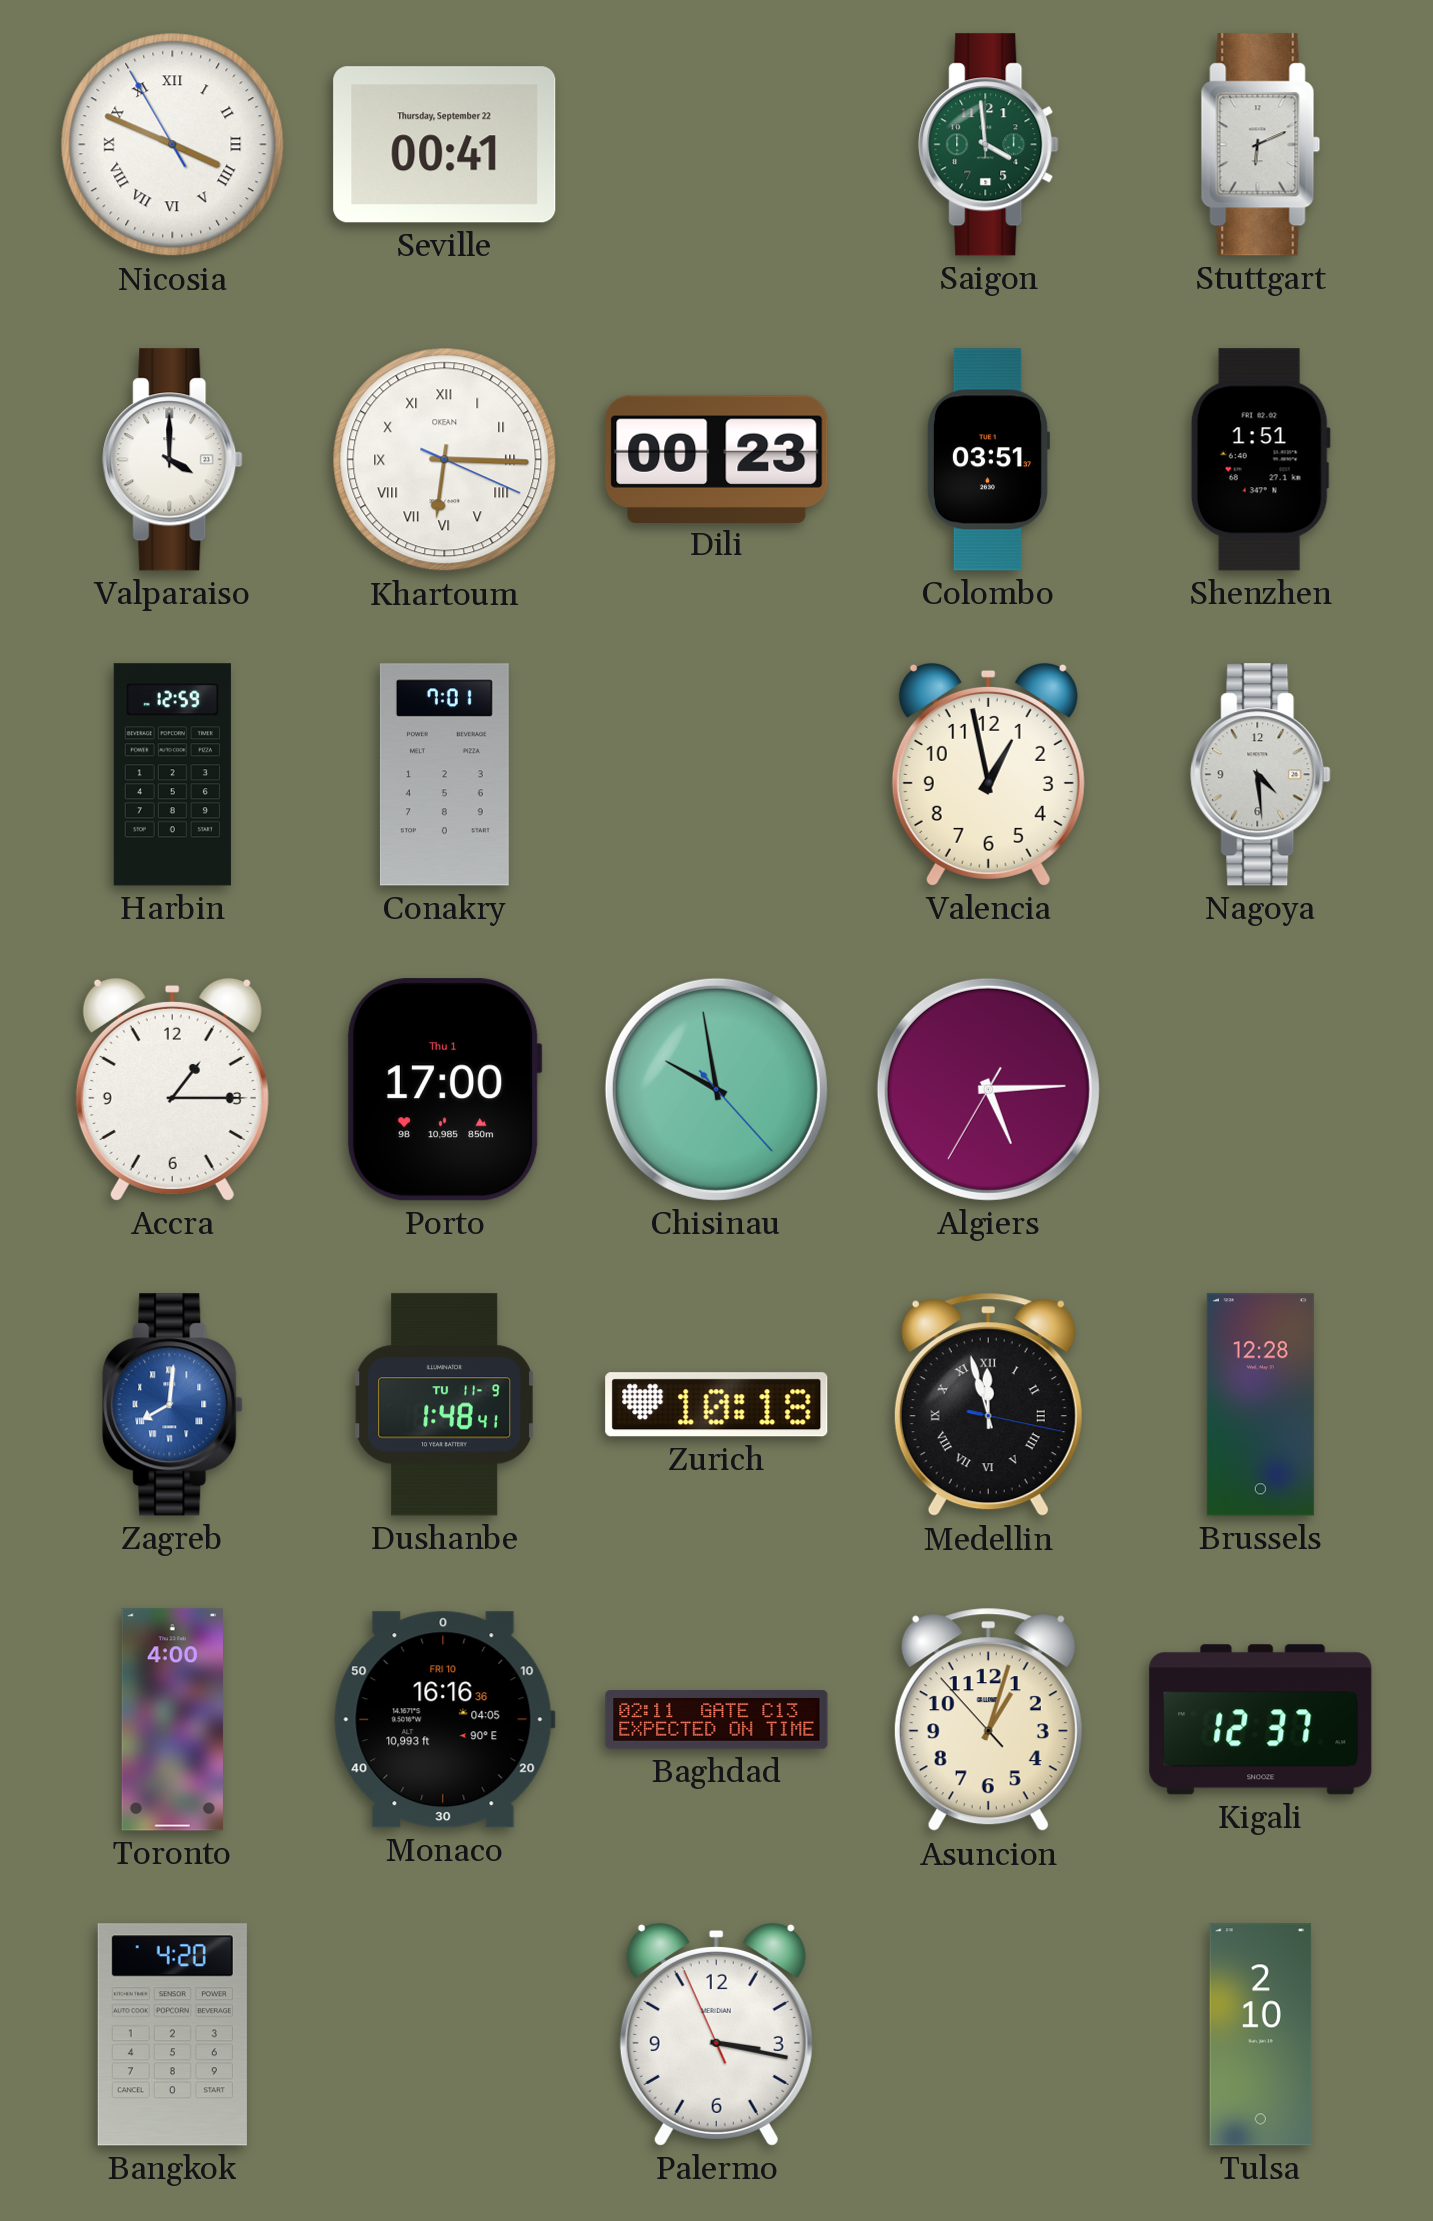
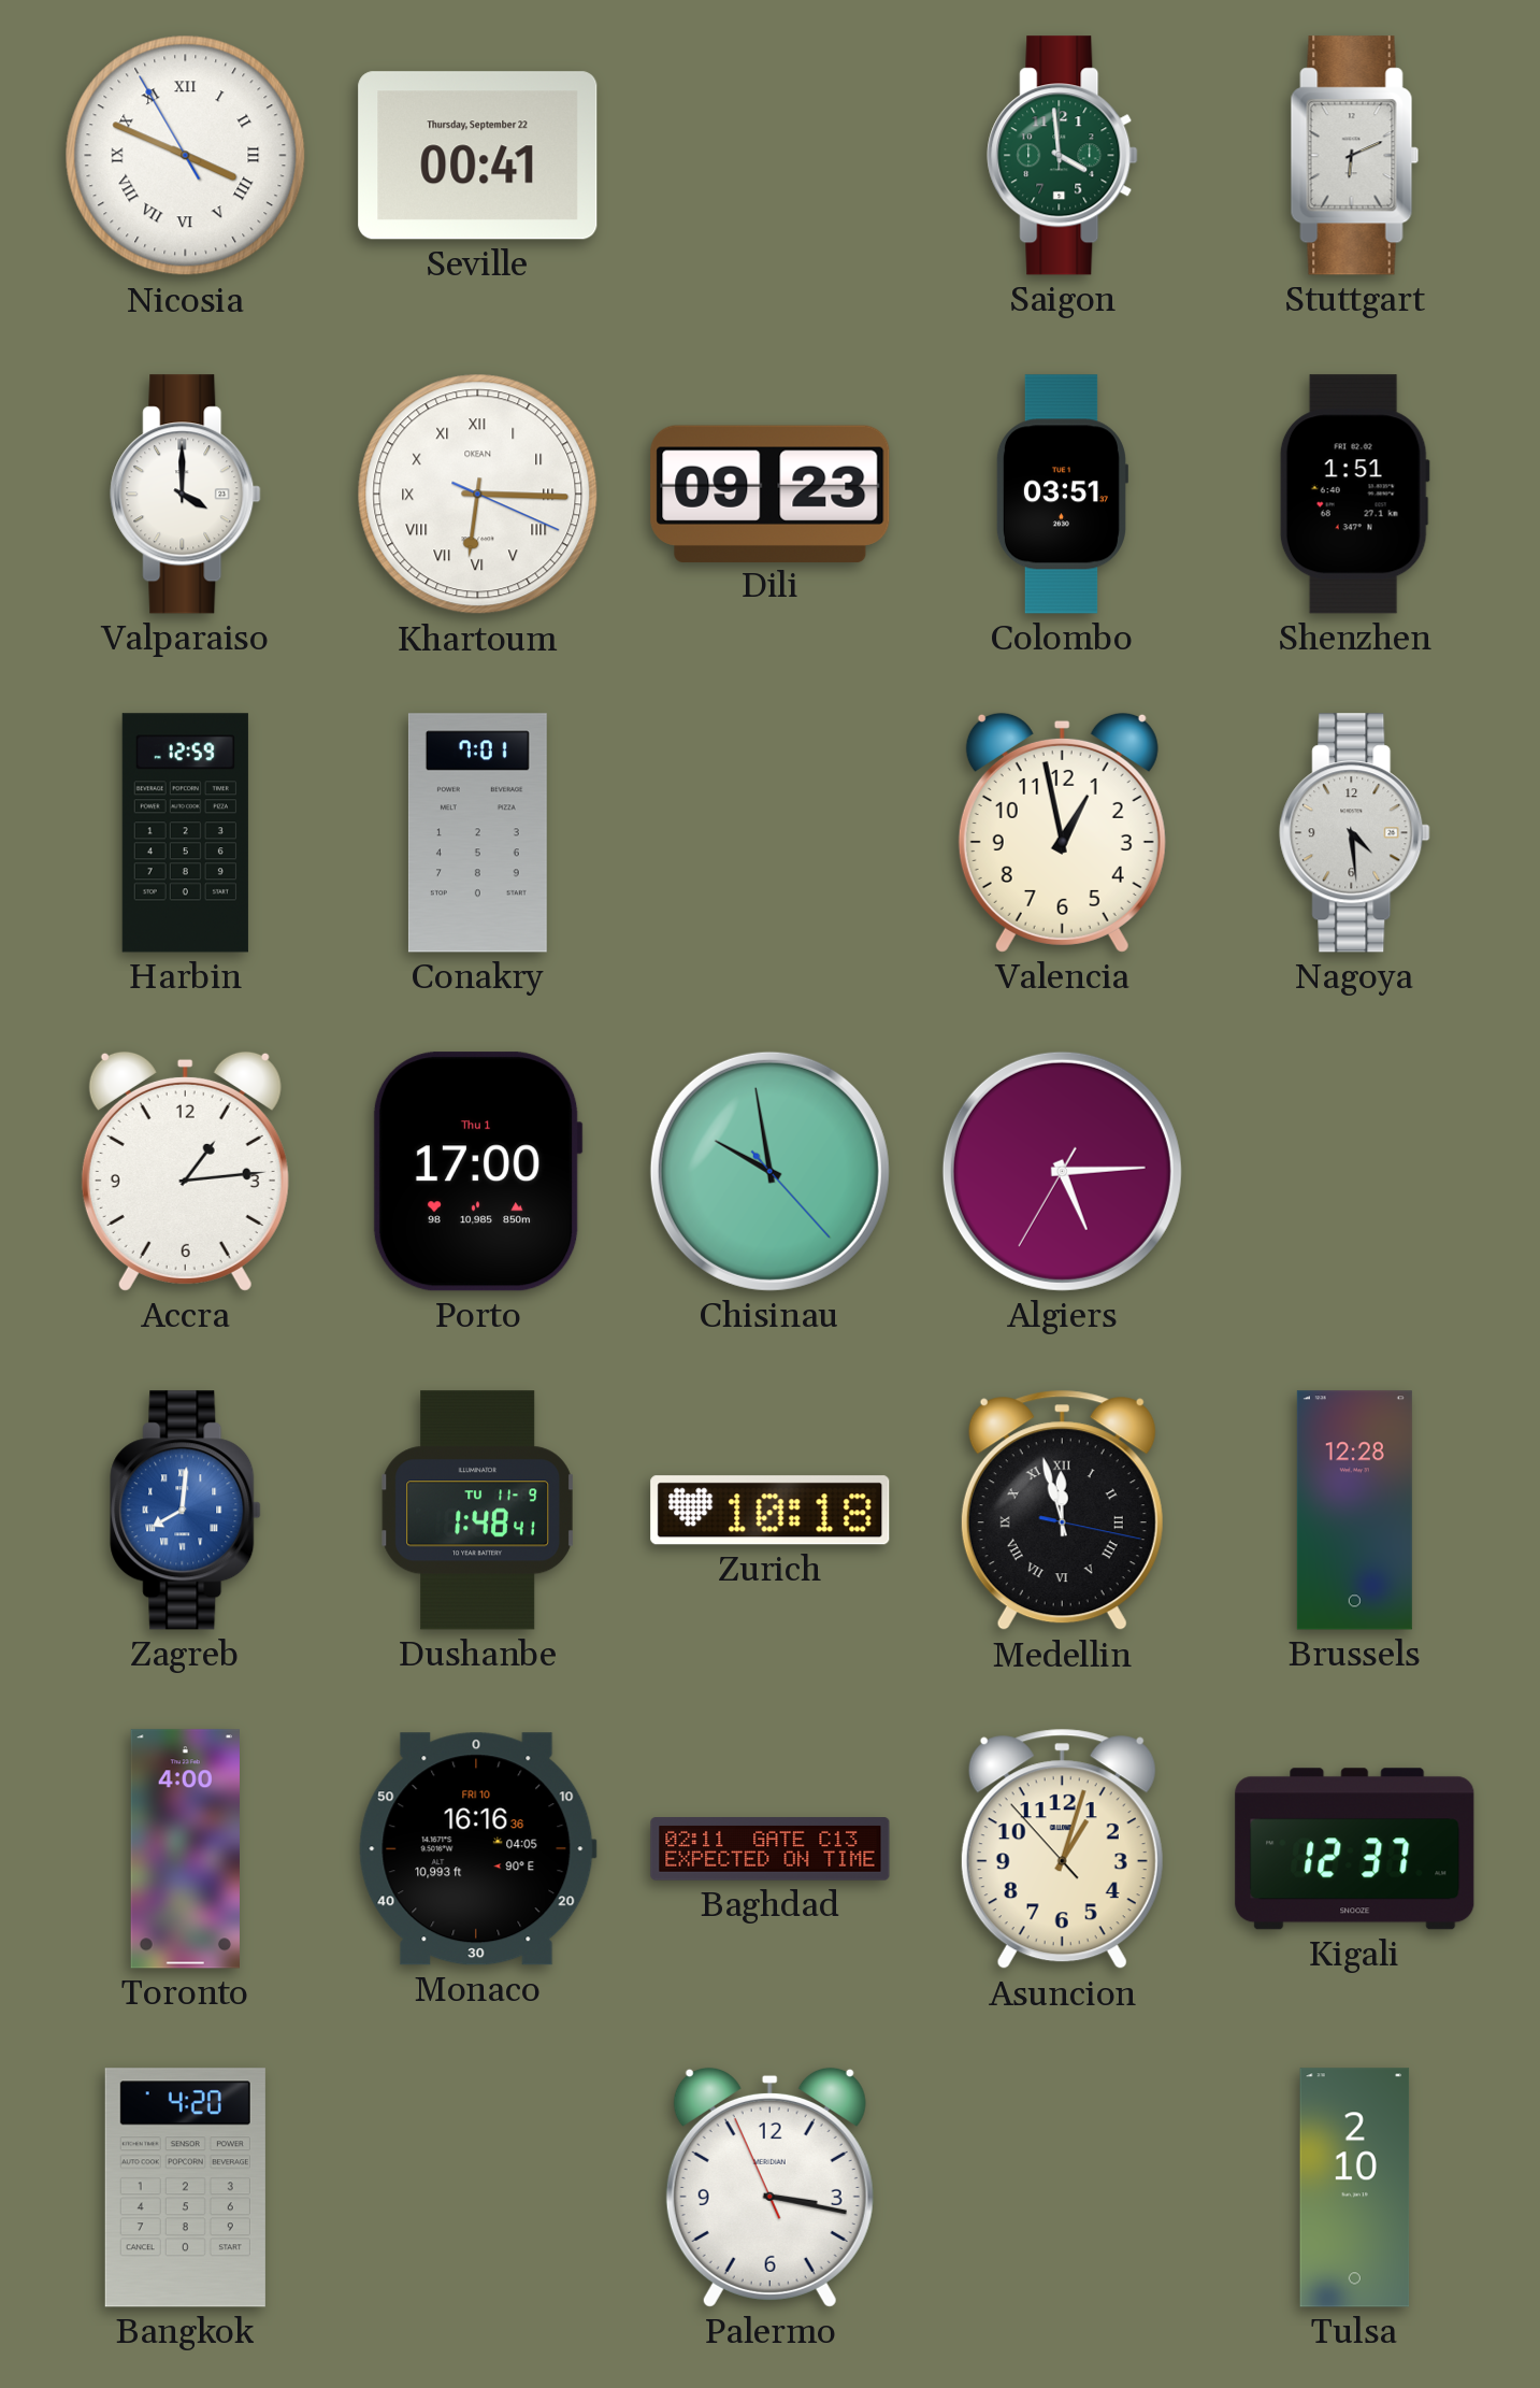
Dili: 00:23 -> 09:23 (771, 494)
Accra: 1:15 -> 1:14 (185, 1171)
